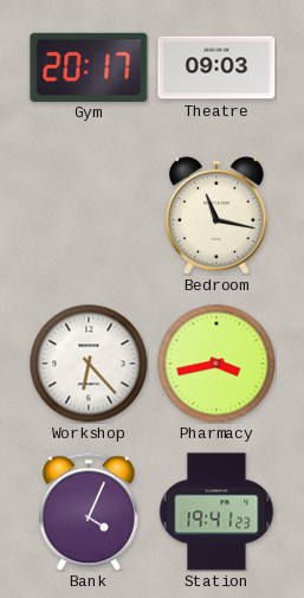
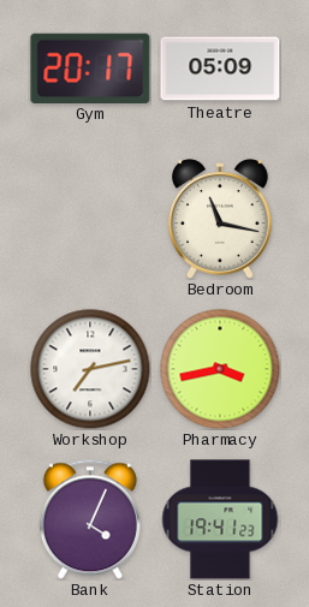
Theatre: 09:03 -> 05:09 (220, 69)
Workshop: 6:23 -> 7:13 (90, 369)
